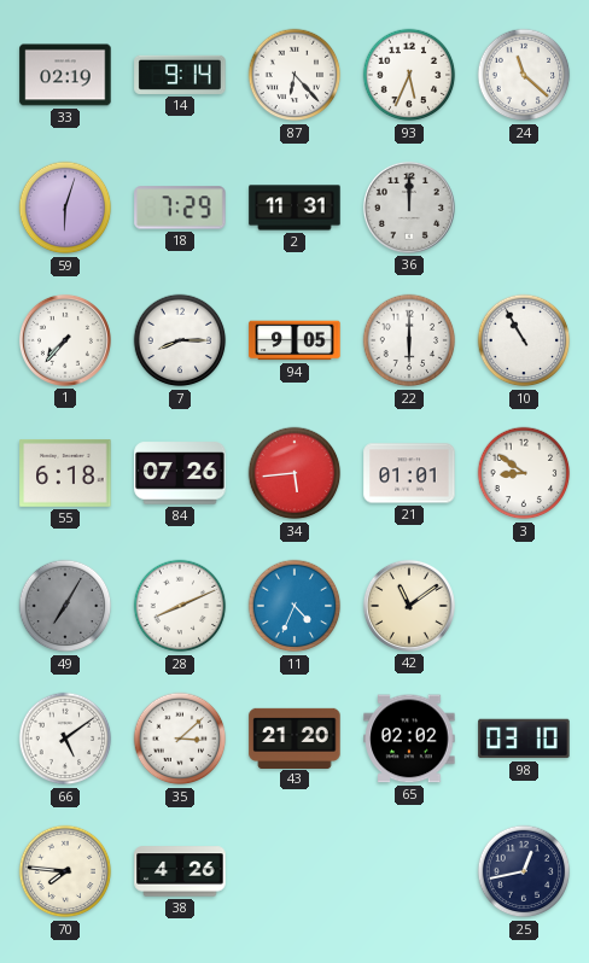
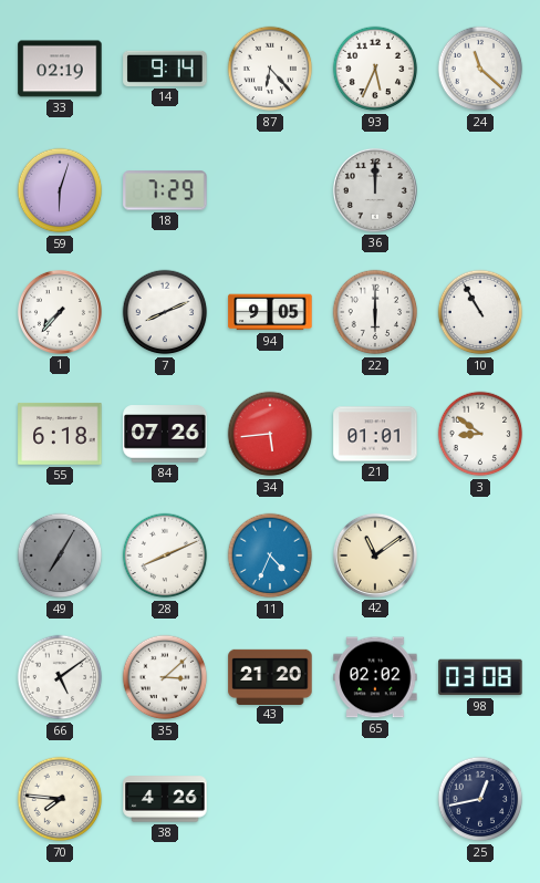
2: 11:31 -> none (294, 208)
7: 8:15 -> 8:11 (165, 312)
98: 03:10 -> 03:08 (480, 677)
